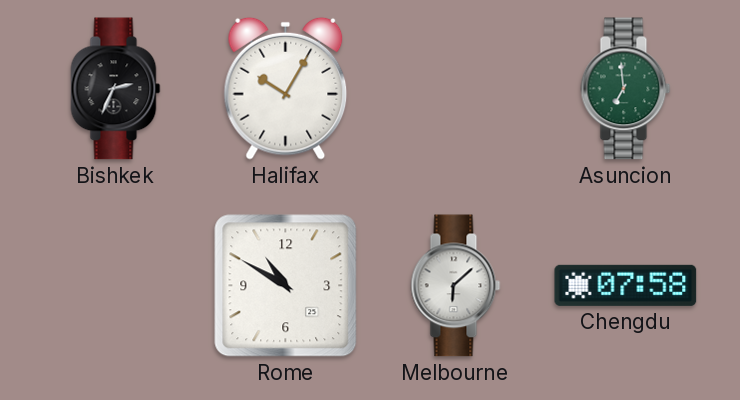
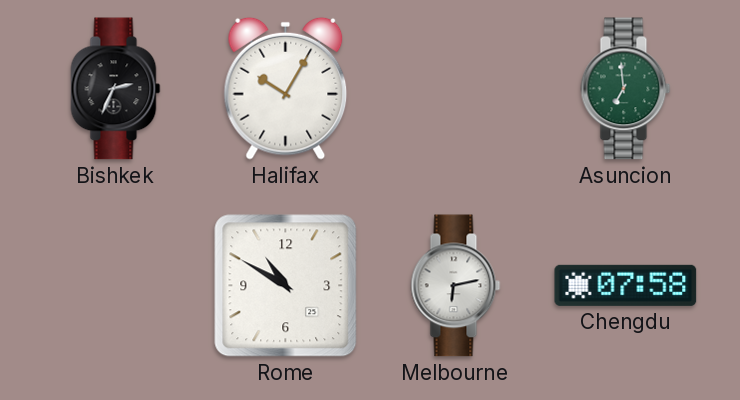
Melbourne: 6:08 -> 6:13 (456, 286)
